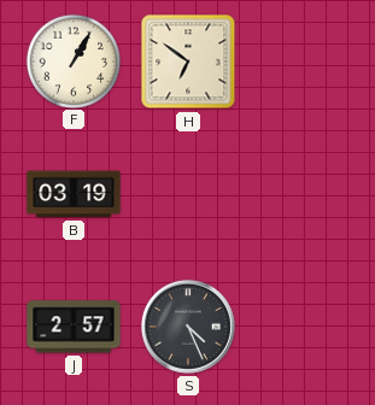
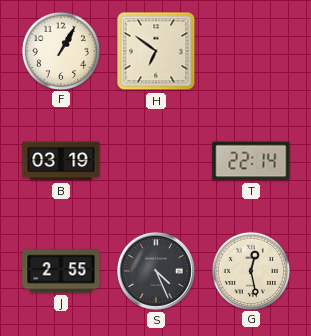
T: none -> 22:14 (251, 161)
J: 2:57 -> 2:55 (61, 271)
G: none -> 12:28 (250, 270)
